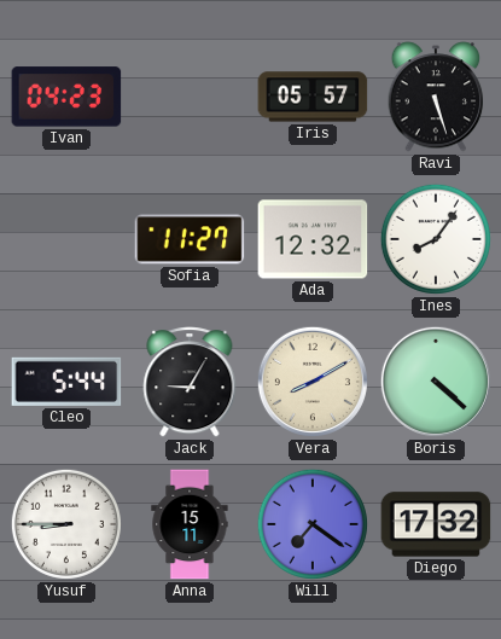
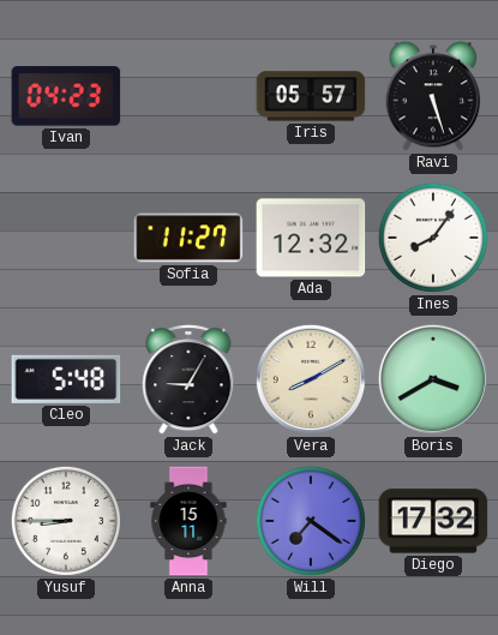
Cleo: 5:44 -> 5:48 (66, 379)
Boris: 4:22 -> 3:40 (433, 379)
